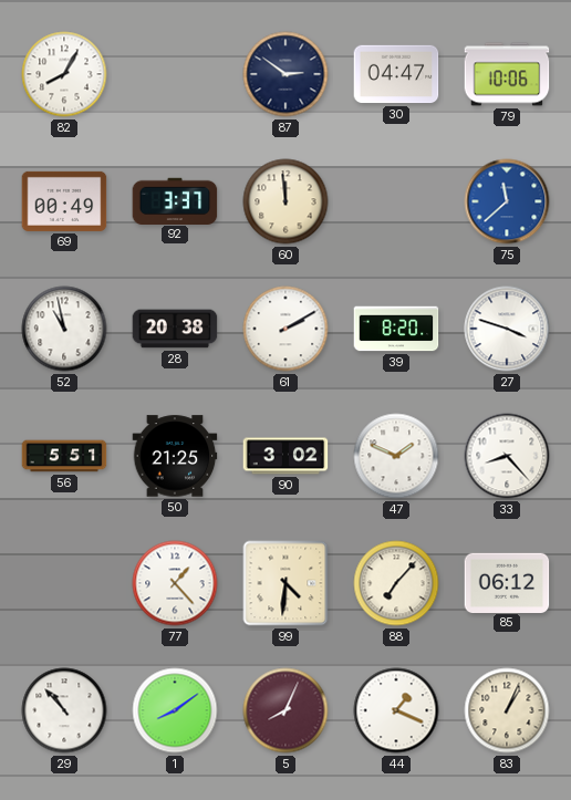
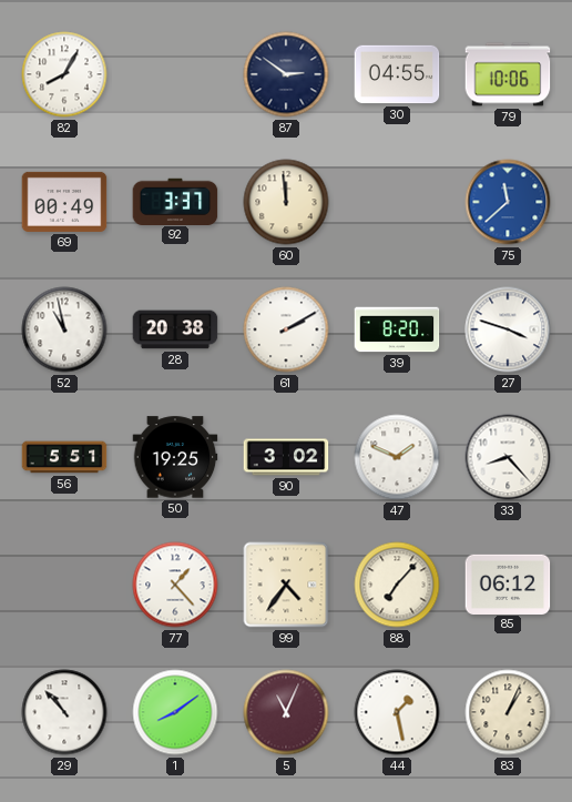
30: 04:47 -> 04:55 (397, 74)
50: 21:25 -> 19:25 (175, 457)
99: 4:31 -> 4:36 (286, 585)
5: 8:04 -> 11:04 (286, 712)
44: 1:19 -> 1:28 (397, 712)
